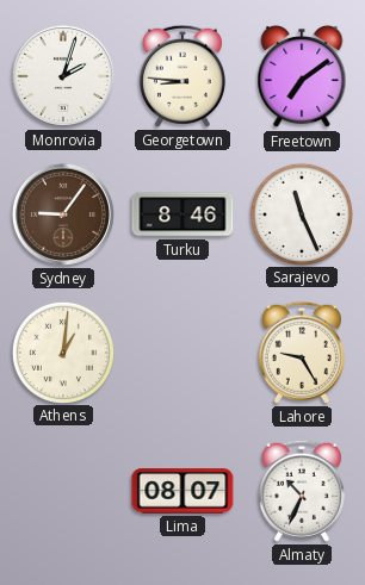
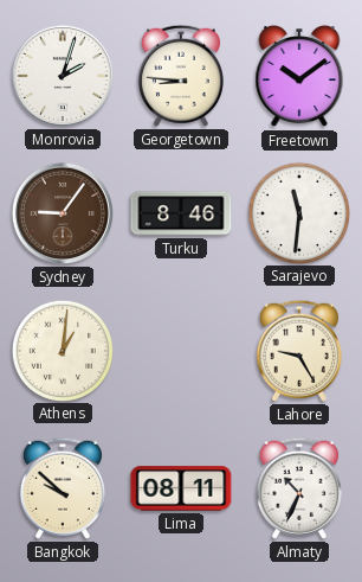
Freetown: 7:09 -> 10:09 (299, 76)
Sarajevo: 11:26 -> 11:31 (298, 212)
Bangkok: none -> 9:52 (63, 488)
Lima: 08:07 -> 08:11 (181, 488)
